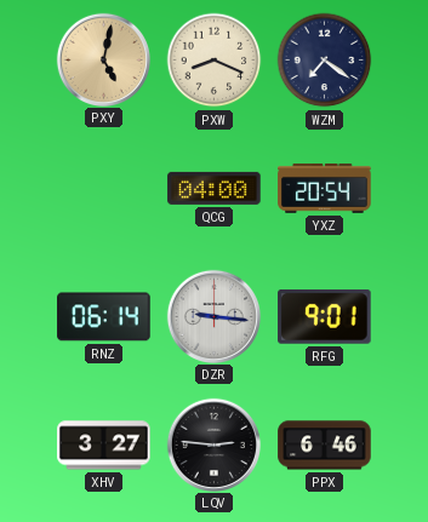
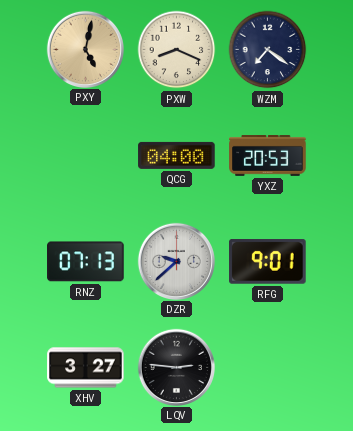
YXZ: 20:54 -> 20:53 (268, 156)
RNZ: 06:14 -> 07:13 (86, 262)
DZR: 9:16 -> 9:38 (176, 261)
PPX: 6:46 -> none (325, 446)
